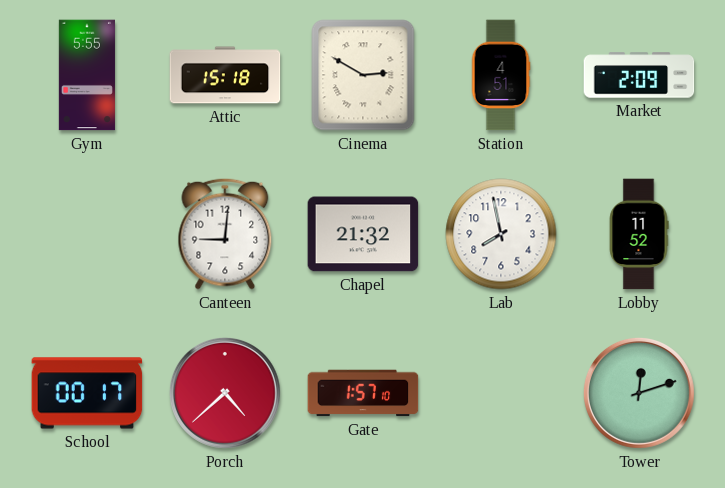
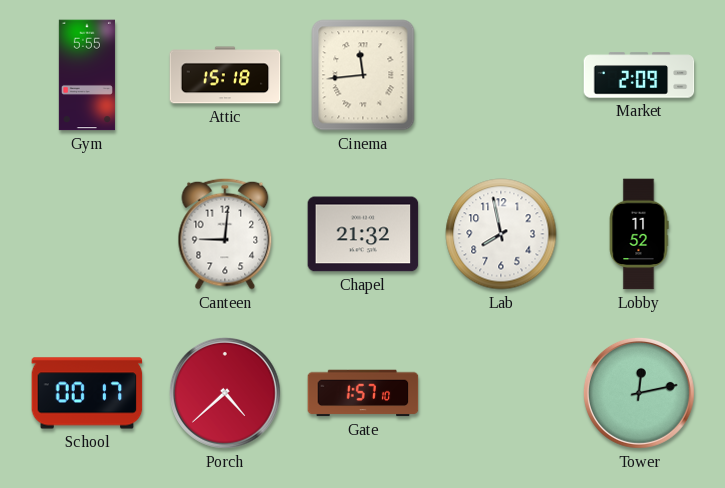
Cinema: 2:50 -> 11:44 (363, 75)
Station: 4:51 -> none (501, 75)
Tower: 12:12 -> 12:13 (639, 393)
